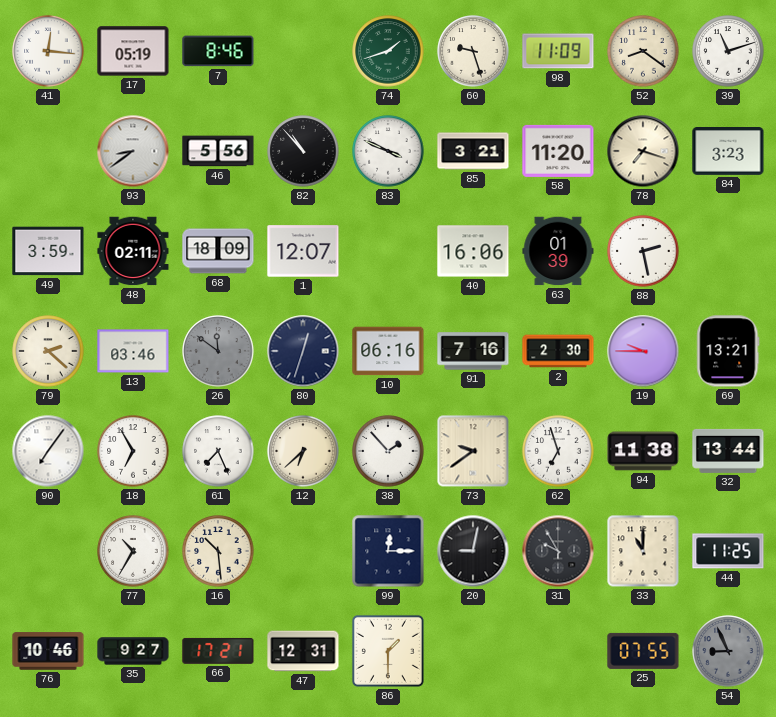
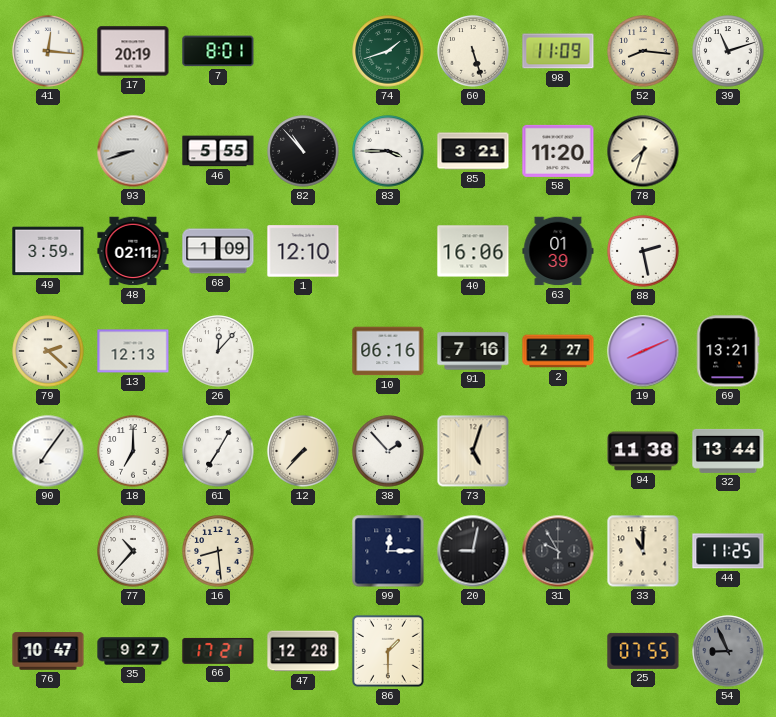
17: 05:19 -> 20:19 (133, 51)
7: 8:46 -> 8:01 (218, 51)
60: 9:27 -> 5:27 (473, 51)
52: 8:21 -> 8:16 (643, 51)
93: 8:39 -> 8:42 (133, 151)
46: 5:56 -> 5:55 (218, 151)
83: 3:49 -> 3:45 (388, 151)
78: 7:18 -> 7:33 (643, 151)
84: 3:23 -> none (728, 152)
68: 18:09 -> 1:09 (218, 251)
1: 12:07 -> 12:10 (303, 251)
13: 03:46 -> 12:13 (133, 351)
26: 11:51 -> 12:07 (218, 351)
26 dial: grey -> white (218, 351)
80: 12:33 -> none (303, 351)
2: 2:30 -> 2:27 (558, 351)
19: 9:45 -> 8:11 (643, 351)
18: 6:55 -> 7:00 (133, 451)
61: 7:26 -> 7:05 (218, 451)
12: 6:38 -> 7:37 (303, 451)
73: 9:39 -> 5:03 (473, 451)
62: 6:57 -> none (558, 451)
77: 10:35 -> 10:37 (133, 551)
16: 10:29 -> 8:29 (218, 551)
76: 10:46 -> 10:47 (48, 651)
47: 12:31 -> 12:28 (303, 651)
